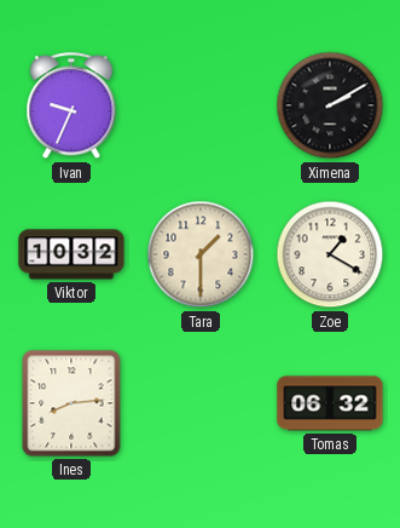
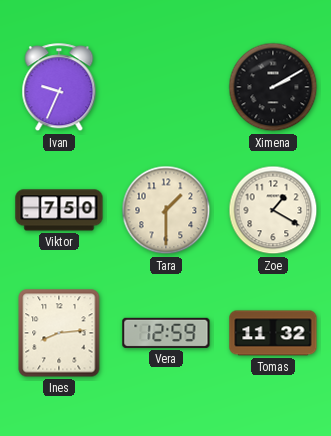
Viktor: 10:32 -> 7:50 (59, 210)
Vera: none -> 12:59 (166, 333)
Tomas: 06:32 -> 11:32 (273, 333)
